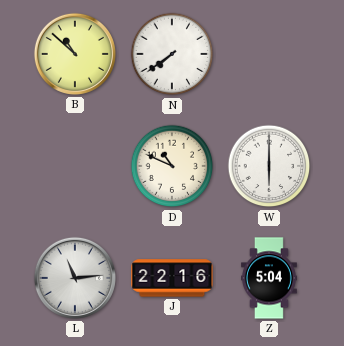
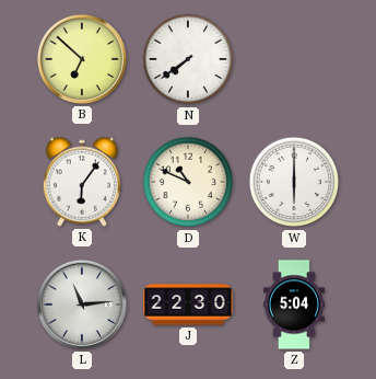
B: 10:52 -> 6:52 (82, 59)
K: none -> 6:06 (82, 182)
J: 22:16 -> 22:30 (188, 305)
